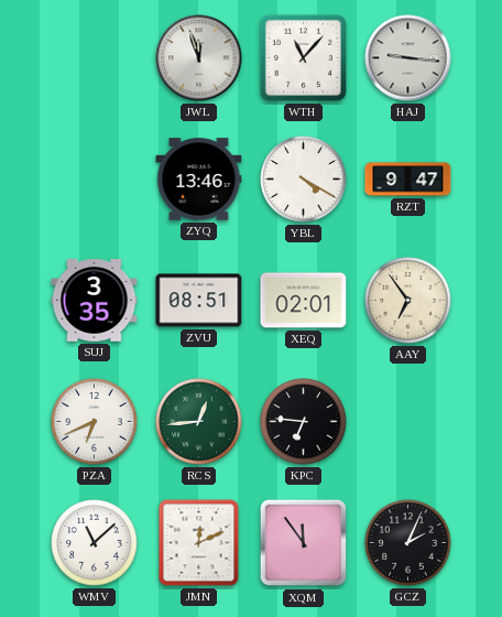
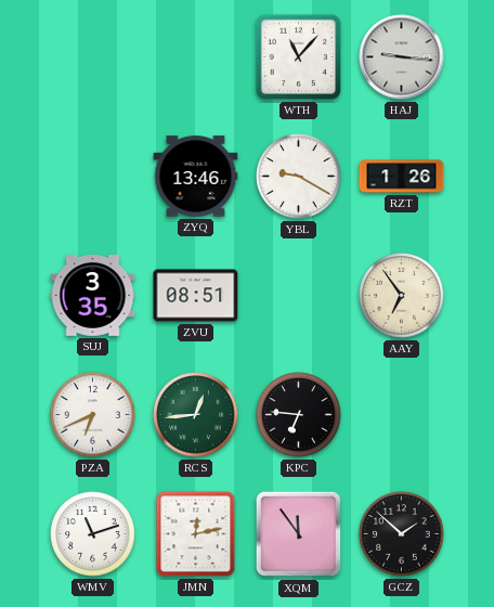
JWL: 11:57 -> none (199, 58)
YBL: 4:20 -> 9:20 (299, 177)
RZT: 9:47 -> 1:26 (402, 177)
XEQ: 02:01 -> none (304, 301)
WMV: 11:08 -> 11:12 (93, 534)
JMN: 12:11 -> 12:13 (196, 534)
GCZ: 2:04 -> 1:52 (402, 534)
